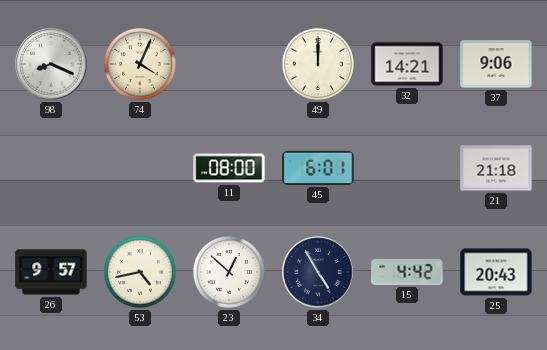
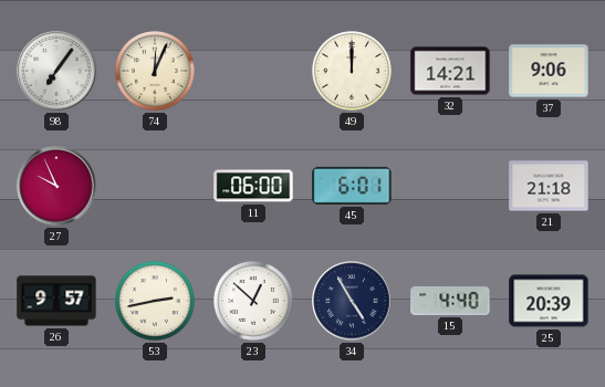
98: 8:19 -> 7:06 (56, 71)
74: 4:04 -> 12:04 (155, 71)
27: none -> 9:56 (56, 186)
11: 08:00 -> 06:00 (253, 186)
53: 4:43 -> 2:43 (155, 301)
15: 4:42 -> 4:40 (450, 301)
25: 20:43 -> 20:39 (549, 301)
